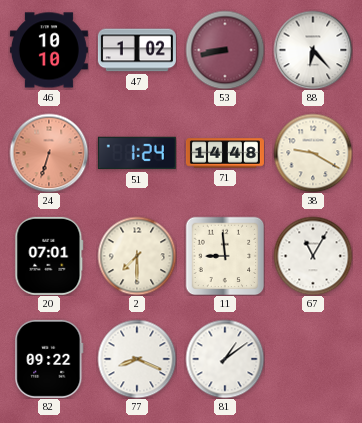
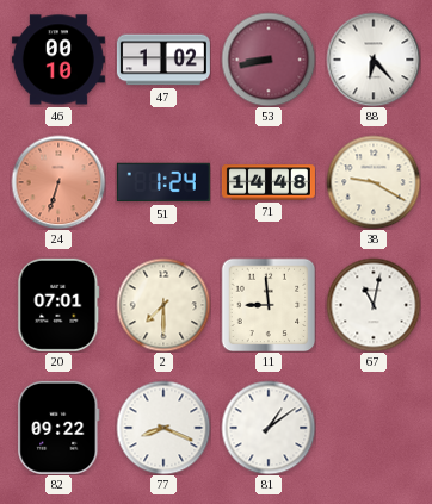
46: 10:10 -> 00:10 (58, 60)
67: 11:05 -> 11:02 (374, 305)
